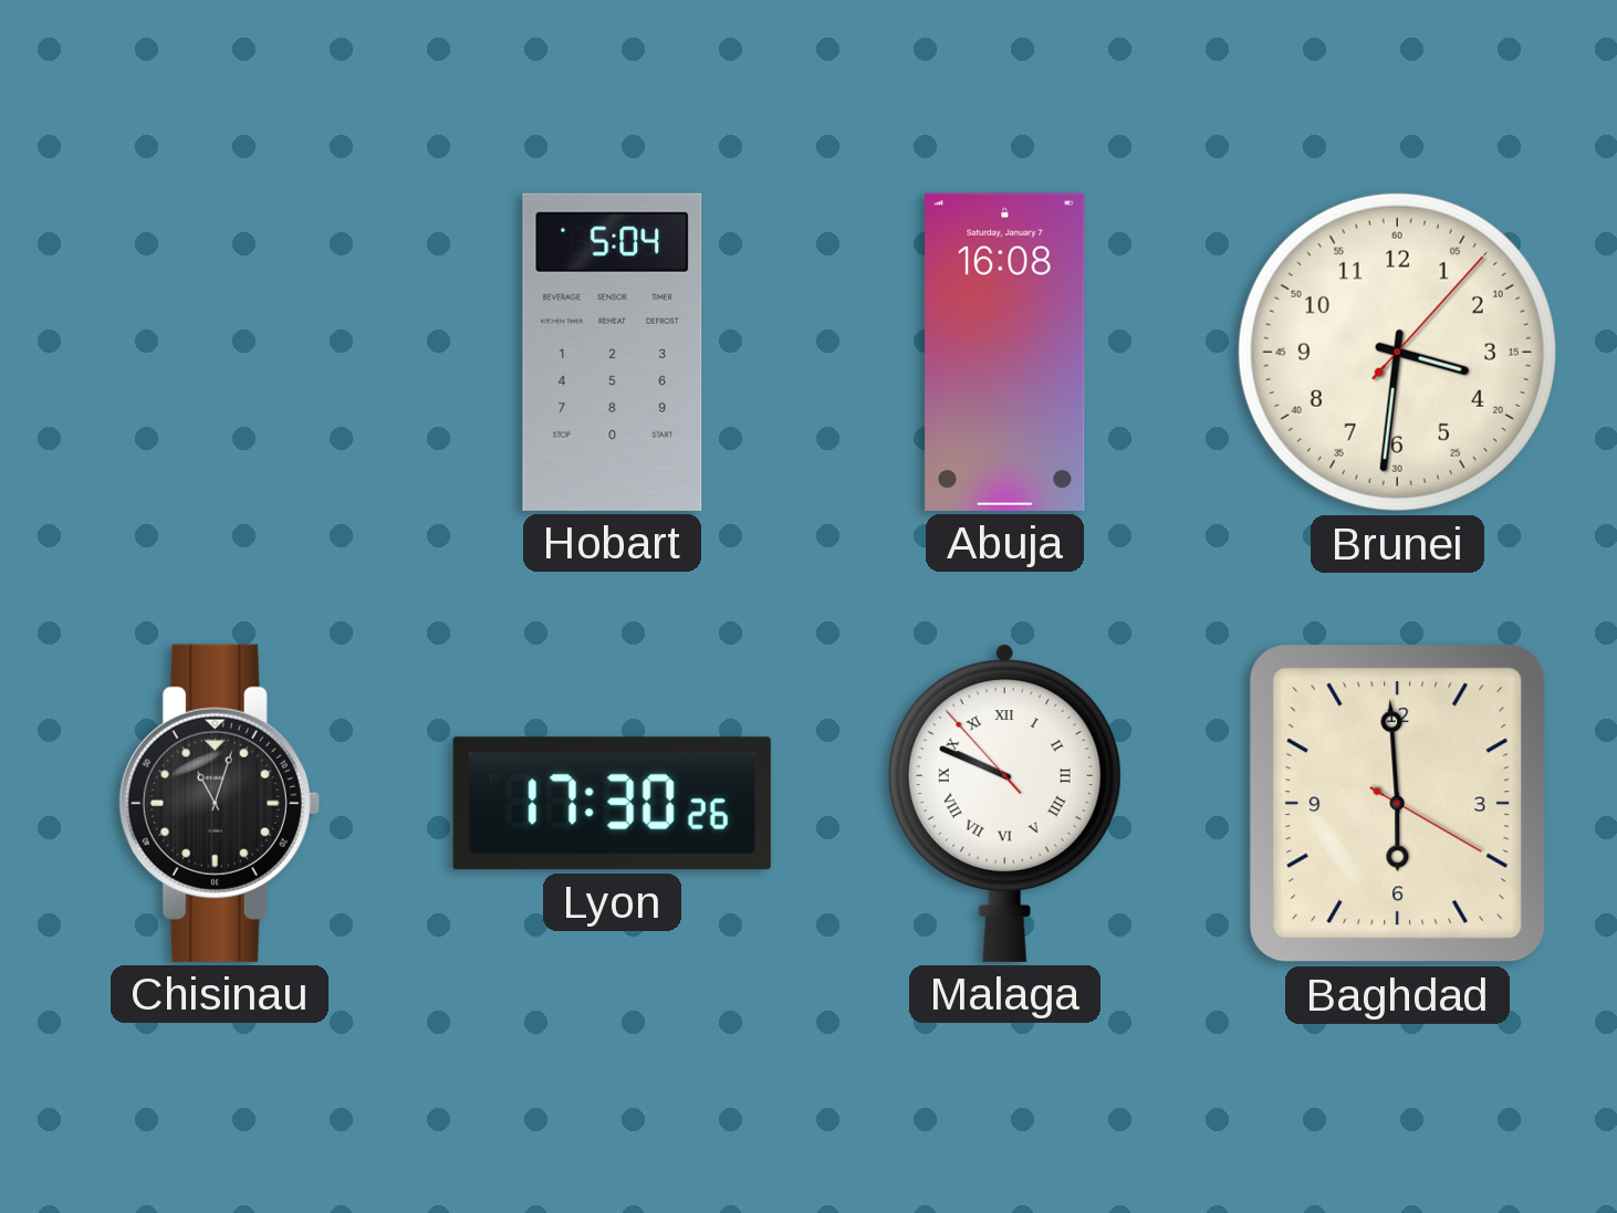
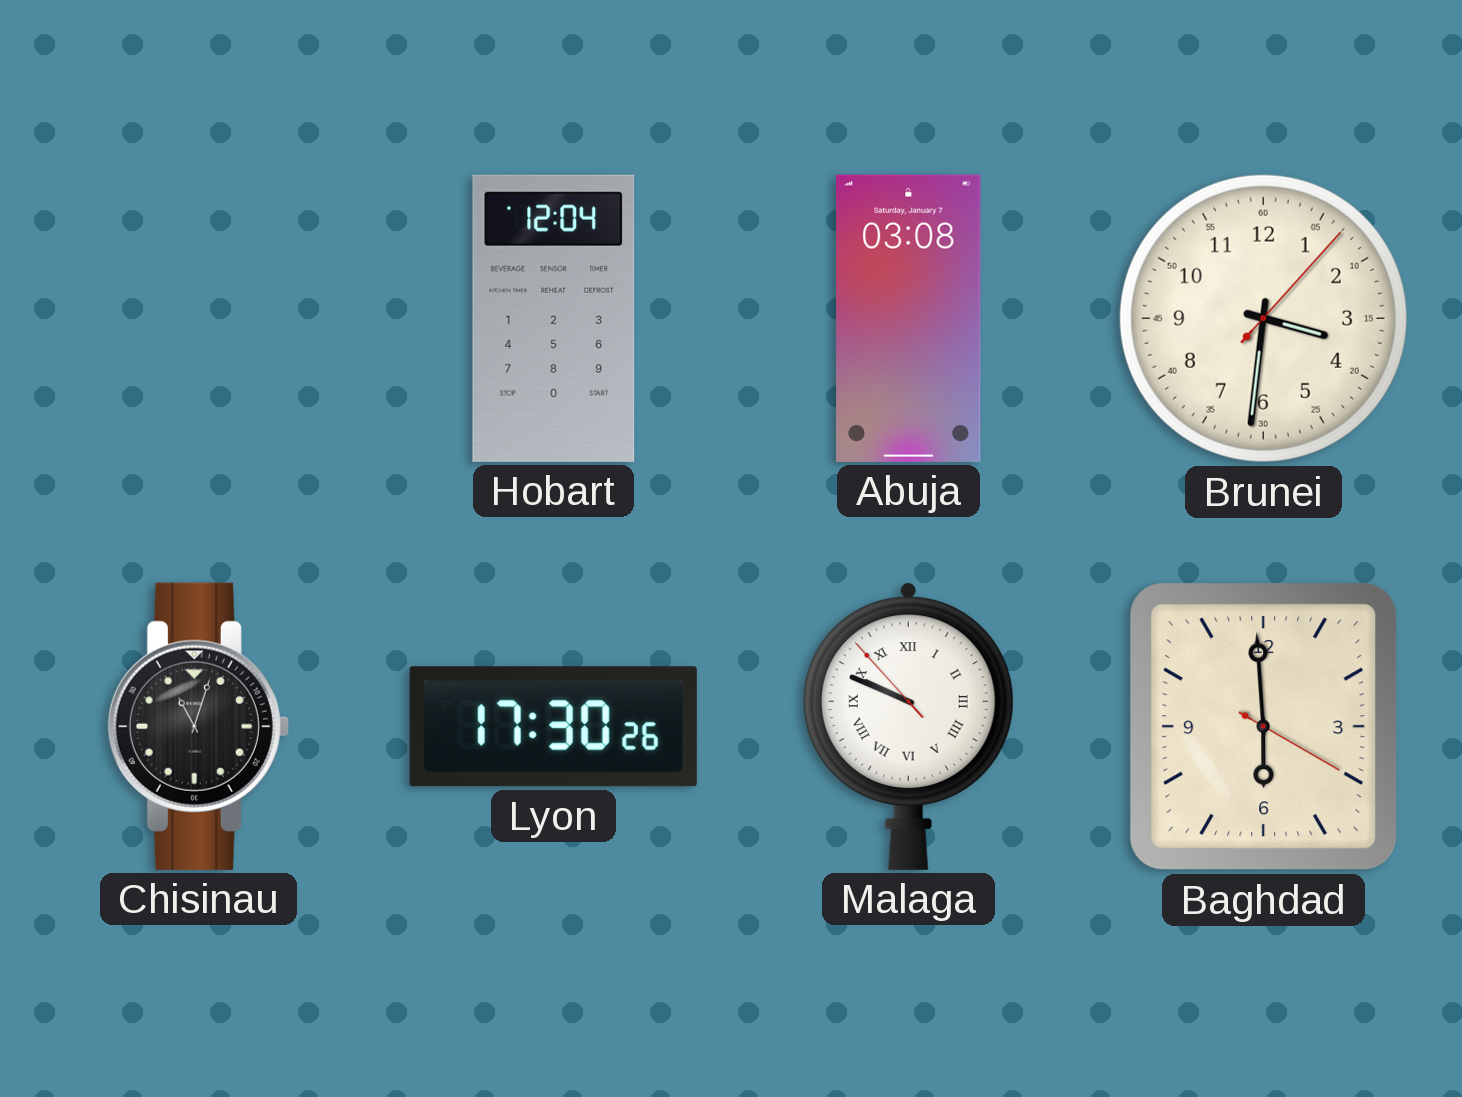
Hobart: 5:04 -> 12:04 (554, 318)
Abuja: 16:08 -> 03:08 (909, 318)
